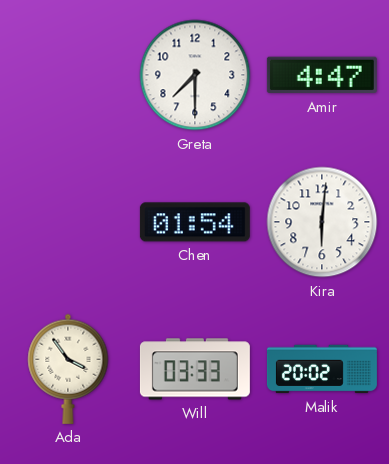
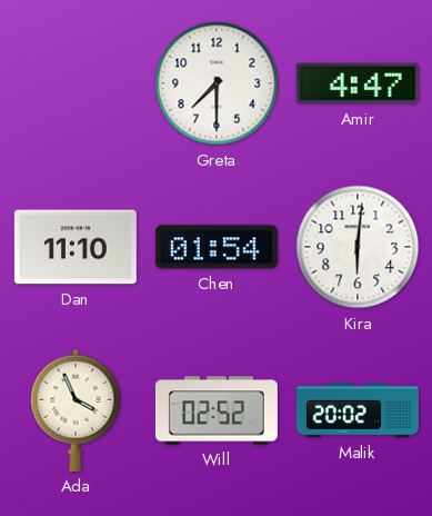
Dan: none -> 11:10 (76, 247)
Ada: 3:54 -> 3:56 (76, 410)
Will: 03:33 -> 02:52 (217, 410)
